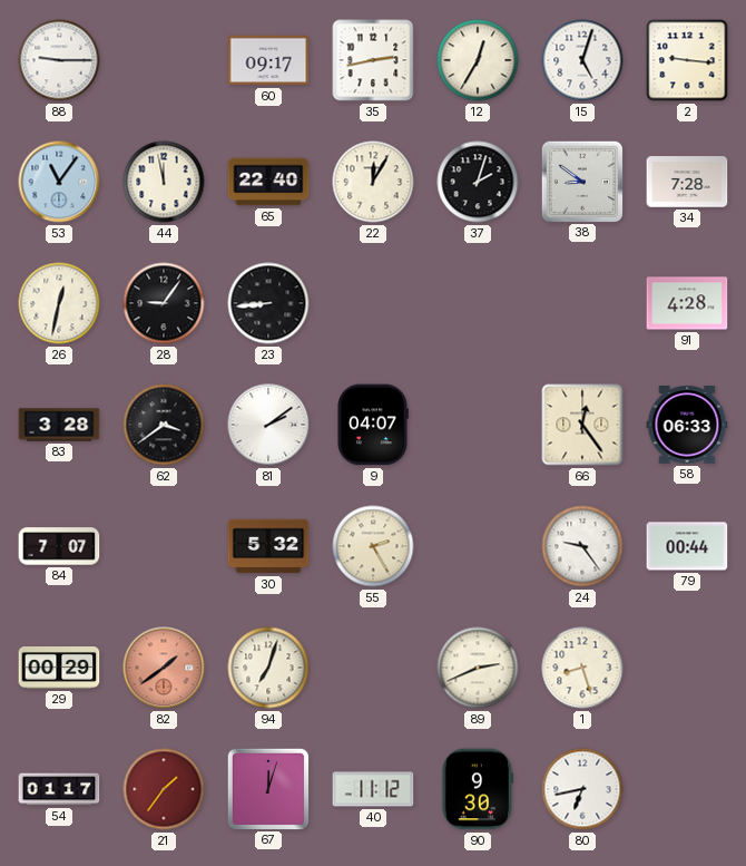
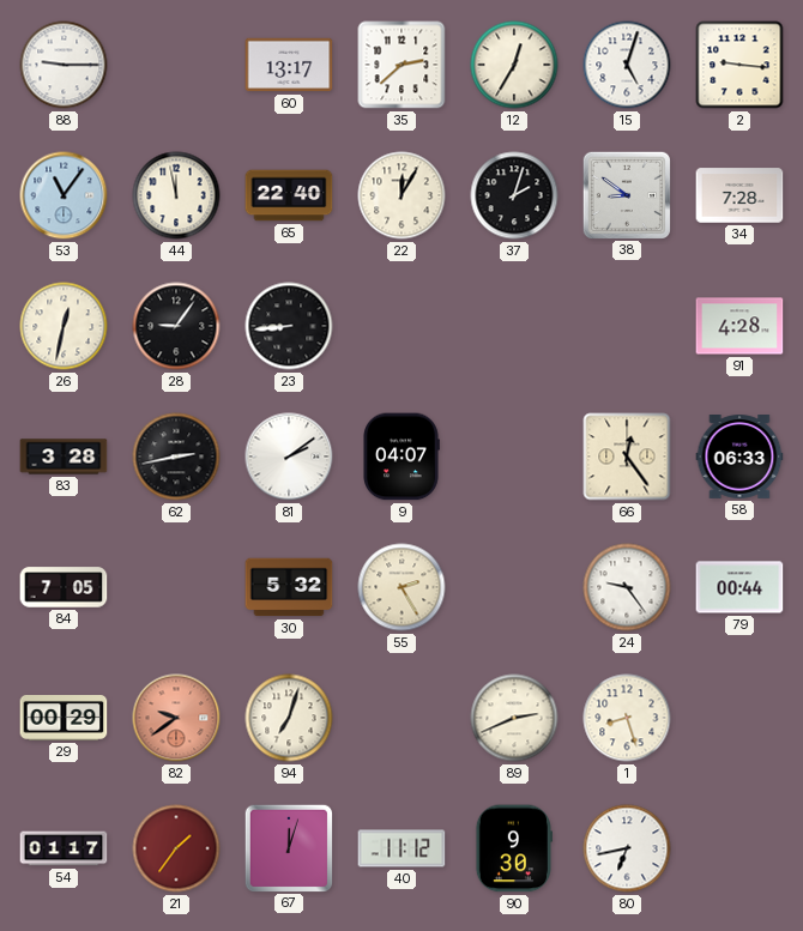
60: 09:17 -> 13:17 (289, 65)
35: 2:43 -> 2:38 (402, 65)
62: 3:39 -> 2:43 (176, 457)
84: 7:07 -> 7:05 (64, 587)
82: 1:39 -> 9:39 (176, 718)
